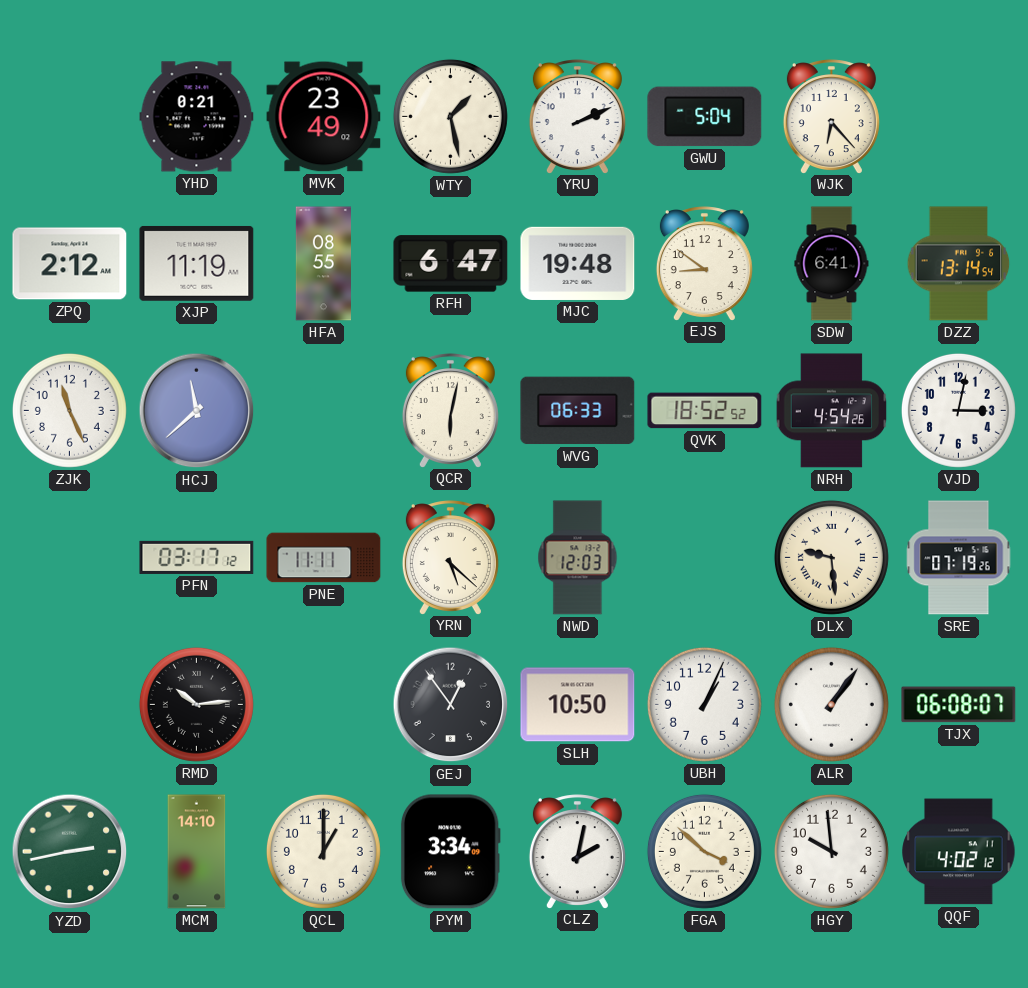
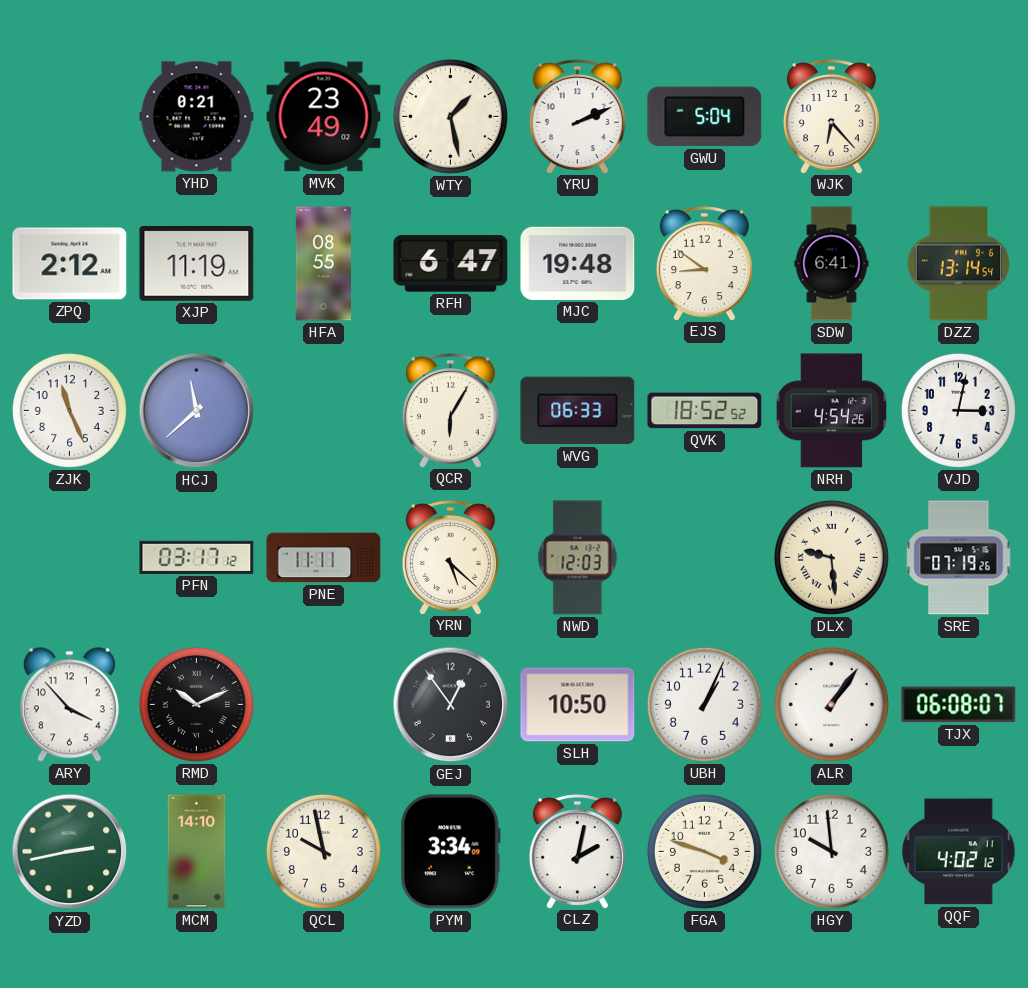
QCR: 6:02 -> 6:05 (450, 410)
ARY: none -> 3:53 (69, 705)
RMD: 10:14 -> 10:11 (196, 704)
QCL: 1:00 -> 9:58 (323, 851)
FGA: 3:52 -> 3:48 (704, 851)
